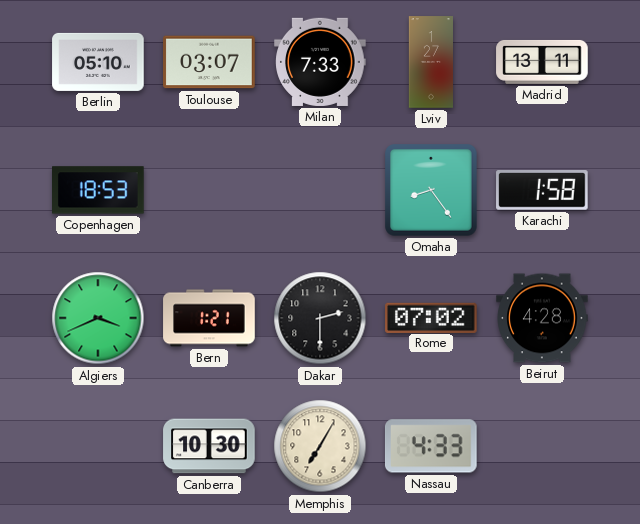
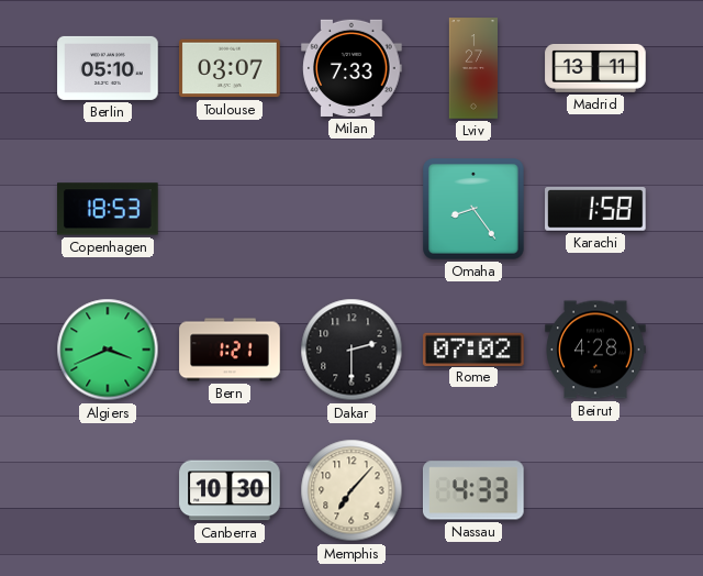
Memphis: 7:05 -> 7:07 (351, 490)
